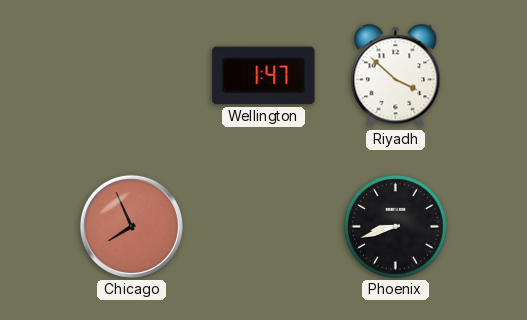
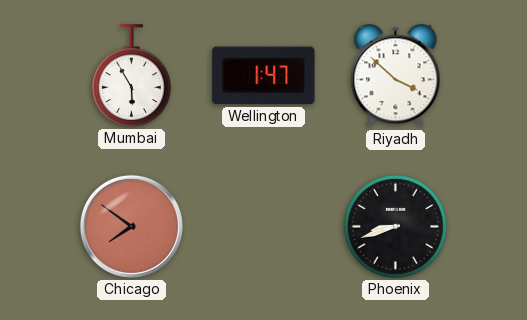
Mumbai: none -> 5:55 (132, 76)
Chicago: 7:56 -> 7:51 (131, 226)
